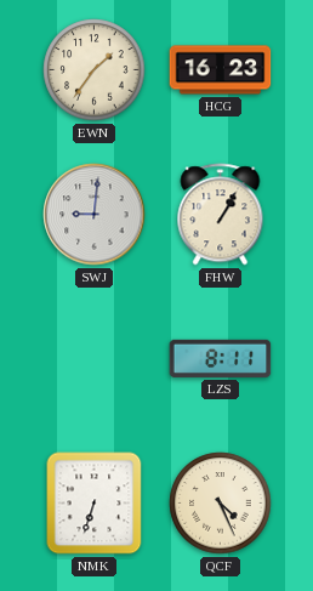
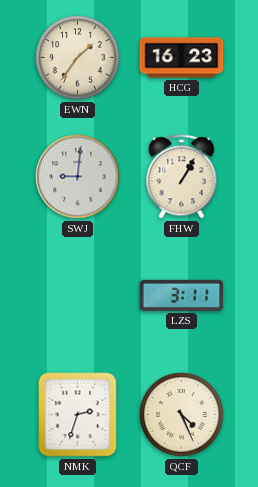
LZS: 8:11 -> 3:11 (182, 295)
NMK: 6:33 -> 2:33 (78, 415)
